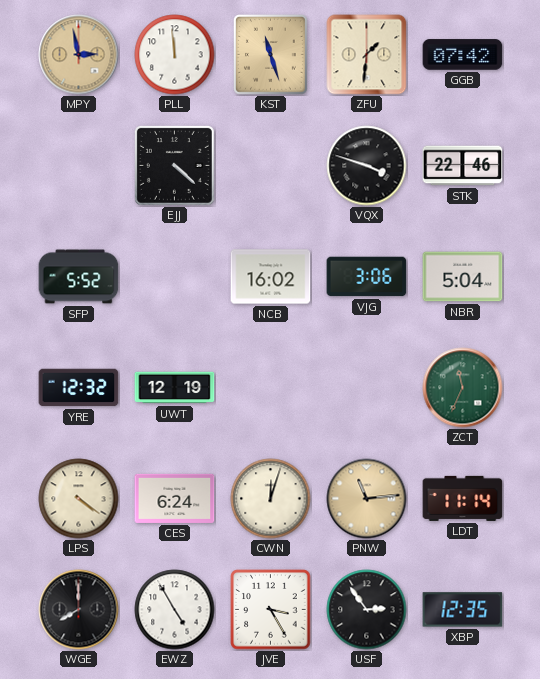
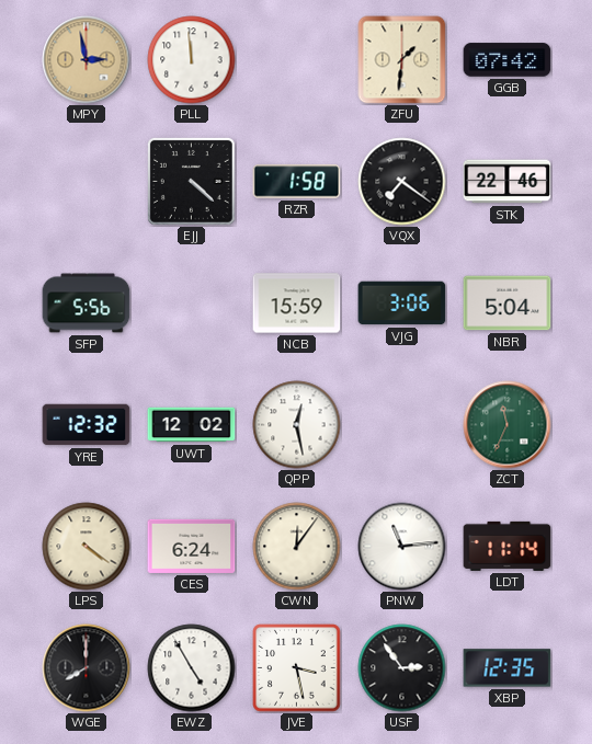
KST: 11:27 -> none (270, 55)
RZR: none -> 1:58 (297, 182)
VQX: 3:48 -> 7:21 (402, 182)
SFP: 5:52 -> 5:56 (87, 304)
NCB: 16:02 -> 15:59 (297, 304)
UWT: 12:19 -> 12:02 (192, 425)
QPP: none -> 12:28 (297, 425)
CWN: 12:03 -> 12:06 (297, 547)
PNW dial: champagne -> white (402, 547)
JVE: 3:25 -> 3:28 (297, 668)
